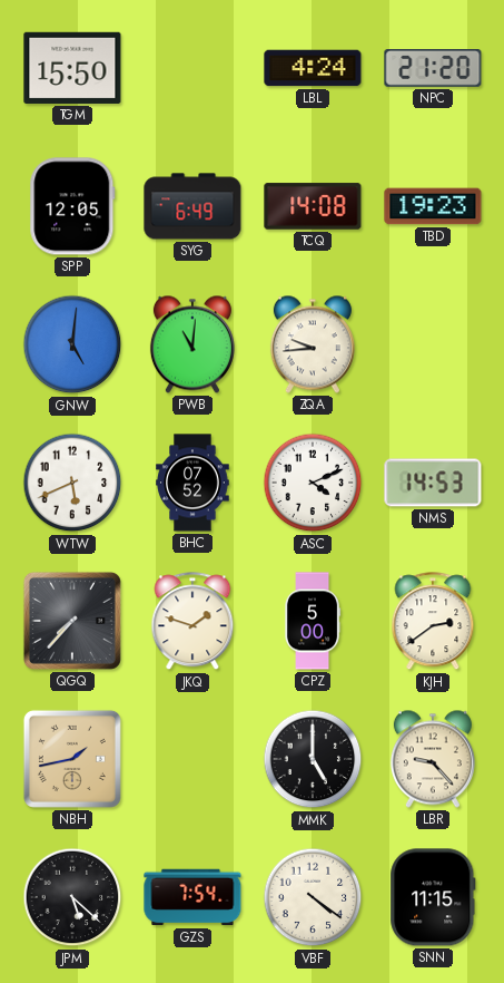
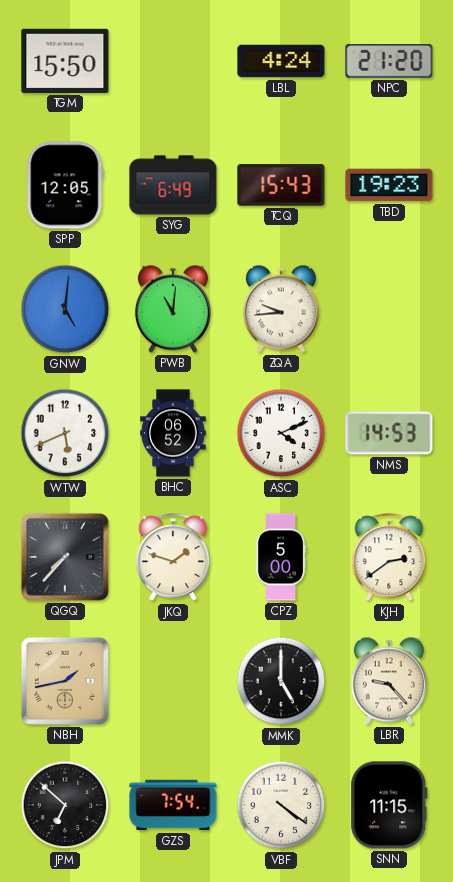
TCQ: 14:08 -> 15:43 (281, 185)
BHC: 07:52 -> 06:52 (173, 433)
JPM: 5:22 -> 6:52 (65, 805)
